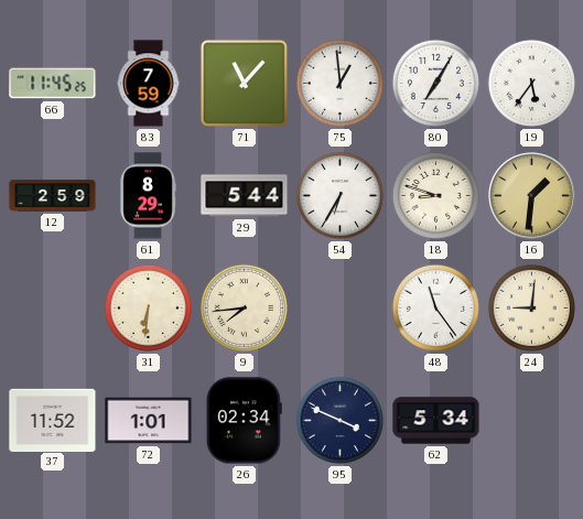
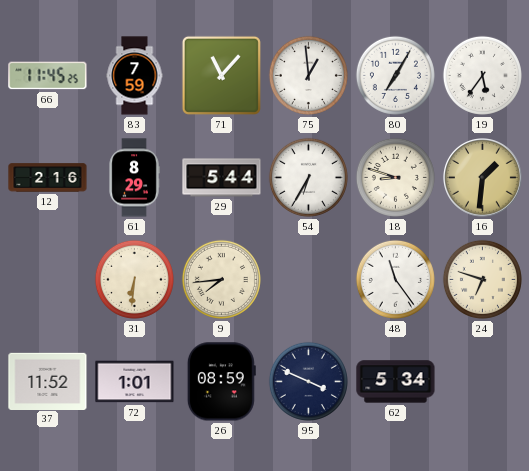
12: 2:59 -> 2:16 (48, 178)
24: 9:01 -> 6:48 (482, 279)
26: 02:34 -> 08:59 (221, 382)
